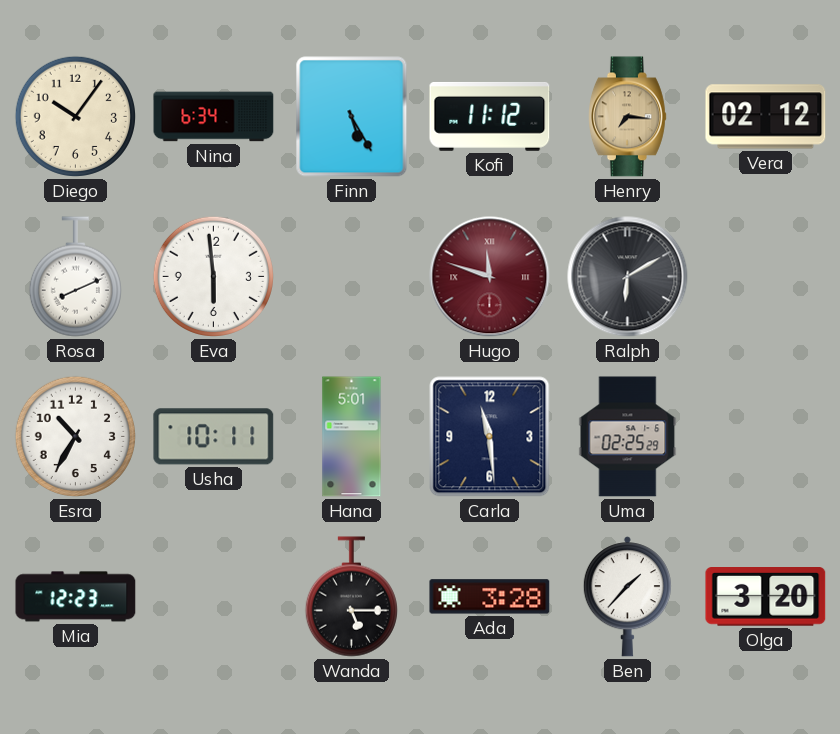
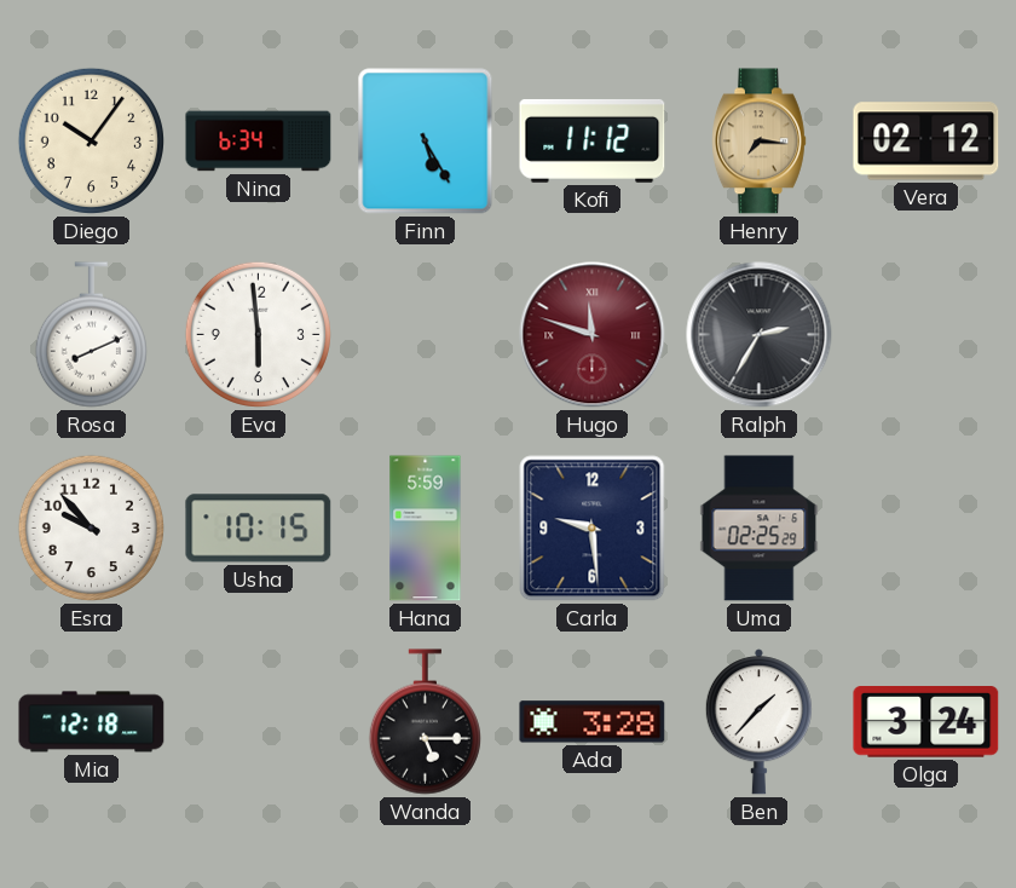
Ralph: 6:10 -> 2:35 (760, 335)
Esra: 10:35 -> 9:53 (91, 527)
Usha: 10:11 -> 10:15 (259, 529)
Hana: 5:01 -> 5:59 (426, 529)
Carla: 11:29 -> 9:29 (593, 529)
Mia: 12:23 -> 12:18 (92, 722)
Olga: 3:20 -> 3:24 (926, 722)
